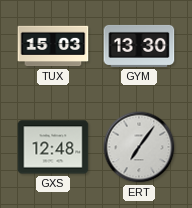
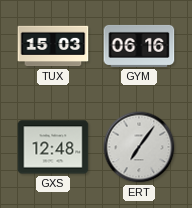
GYM: 13:30 -> 06:16 (139, 46)
